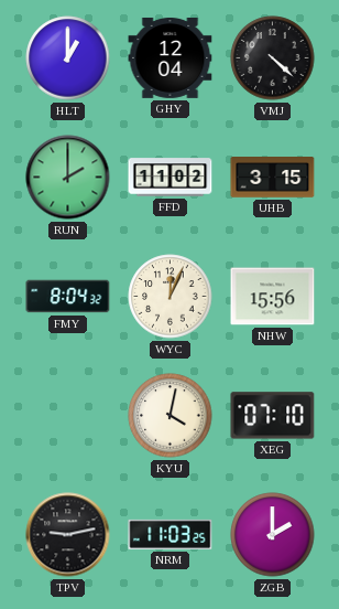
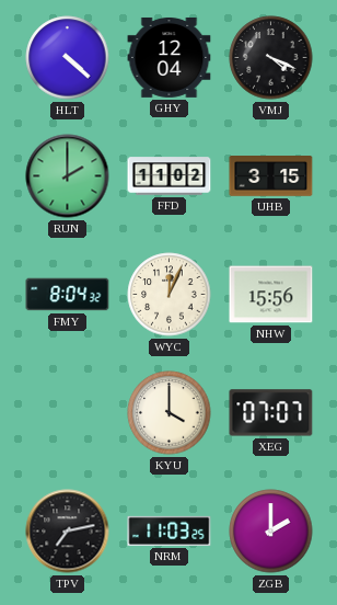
HLT: 1:00 -> 4:22 (68, 58)
VMJ: 4:22 -> 4:19 (271, 58)
KYU: 4:02 -> 4:00 (170, 413)
XEG: 07:10 -> 07:07 (271, 413)
TPV: 9:13 -> 7:13 (68, 532)
